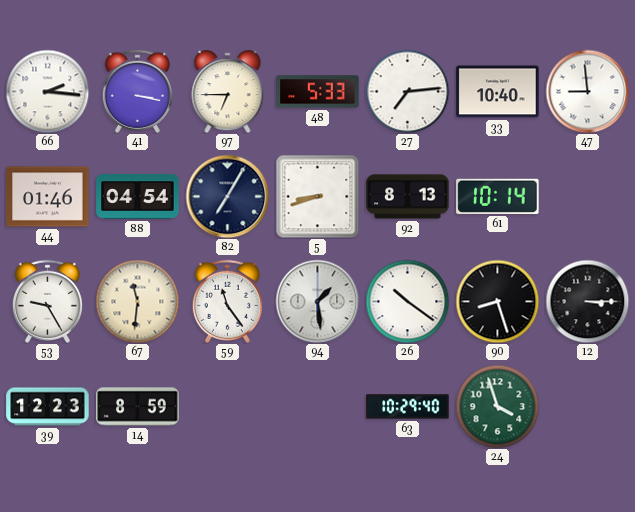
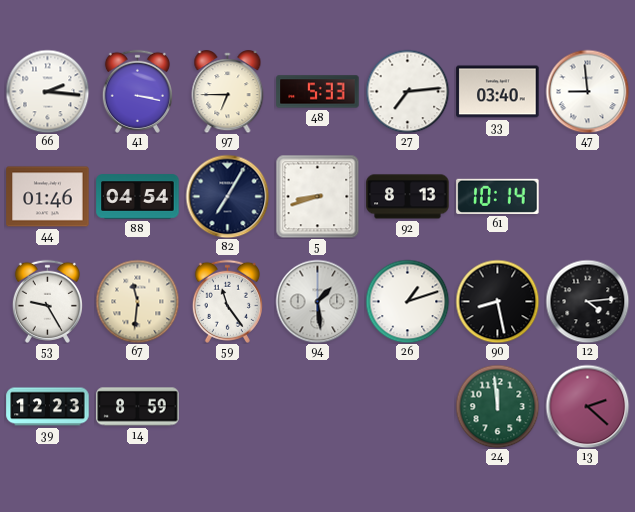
33: 10:40 -> 03:40 (498, 92)
26: 10:21 -> 1:12 (407, 301)
90: 8:27 -> 8:28 (497, 301)
12: 3:15 -> 4:14 (587, 301)
63: 10:29 -> none (408, 407)
24: 3:57 -> 11:59 (497, 406)
13: none -> 2:22 (587, 406)
